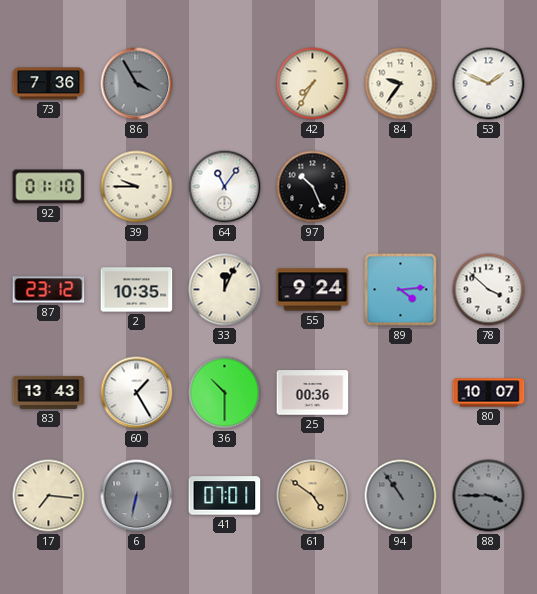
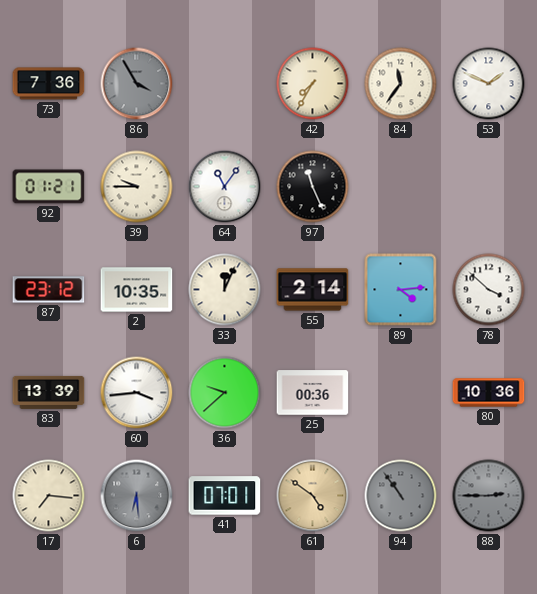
84: 9:36 -> 11:36 (401, 84)
92: 01:10 -> 01:21 (49, 187)
97: 10:26 -> 11:26 (313, 187)
55: 9:24 -> 2:14 (313, 290)
83: 13:43 -> 13:39 (49, 392)
60: 1:25 -> 3:44 (137, 393)
36: 10:30 -> 9:38 (225, 393)
80: 10:07 -> 10:36 (489, 393)
6: 6:32 -> 6:29 (137, 496)
88: 3:45 -> 2:45 (489, 496)
